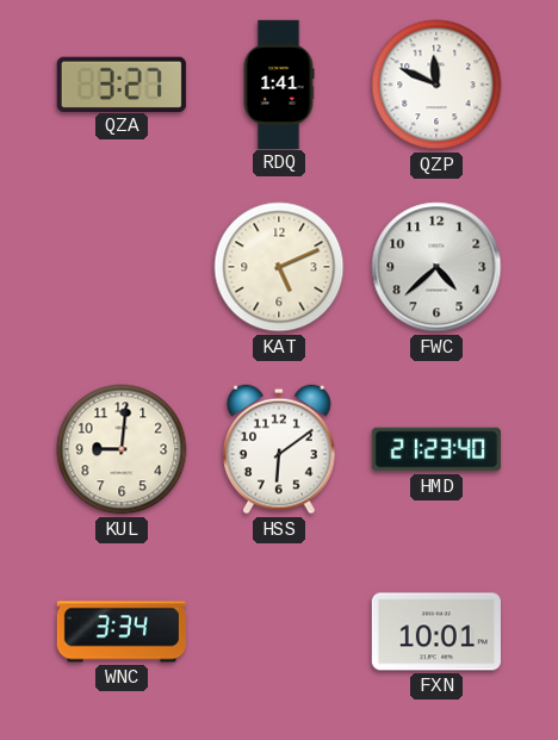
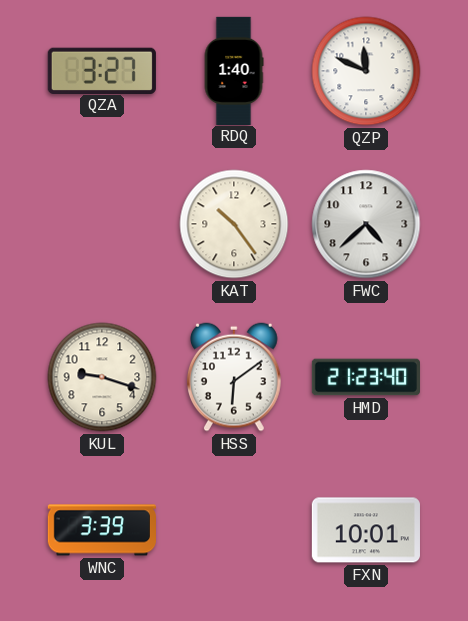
RDQ: 1:41 -> 1:40 (234, 70)
KAT: 5:11 -> 10:24 (234, 224)
KUL: 9:01 -> 9:18 (102, 377)
WNC: 3:34 -> 3:39 (102, 530)
